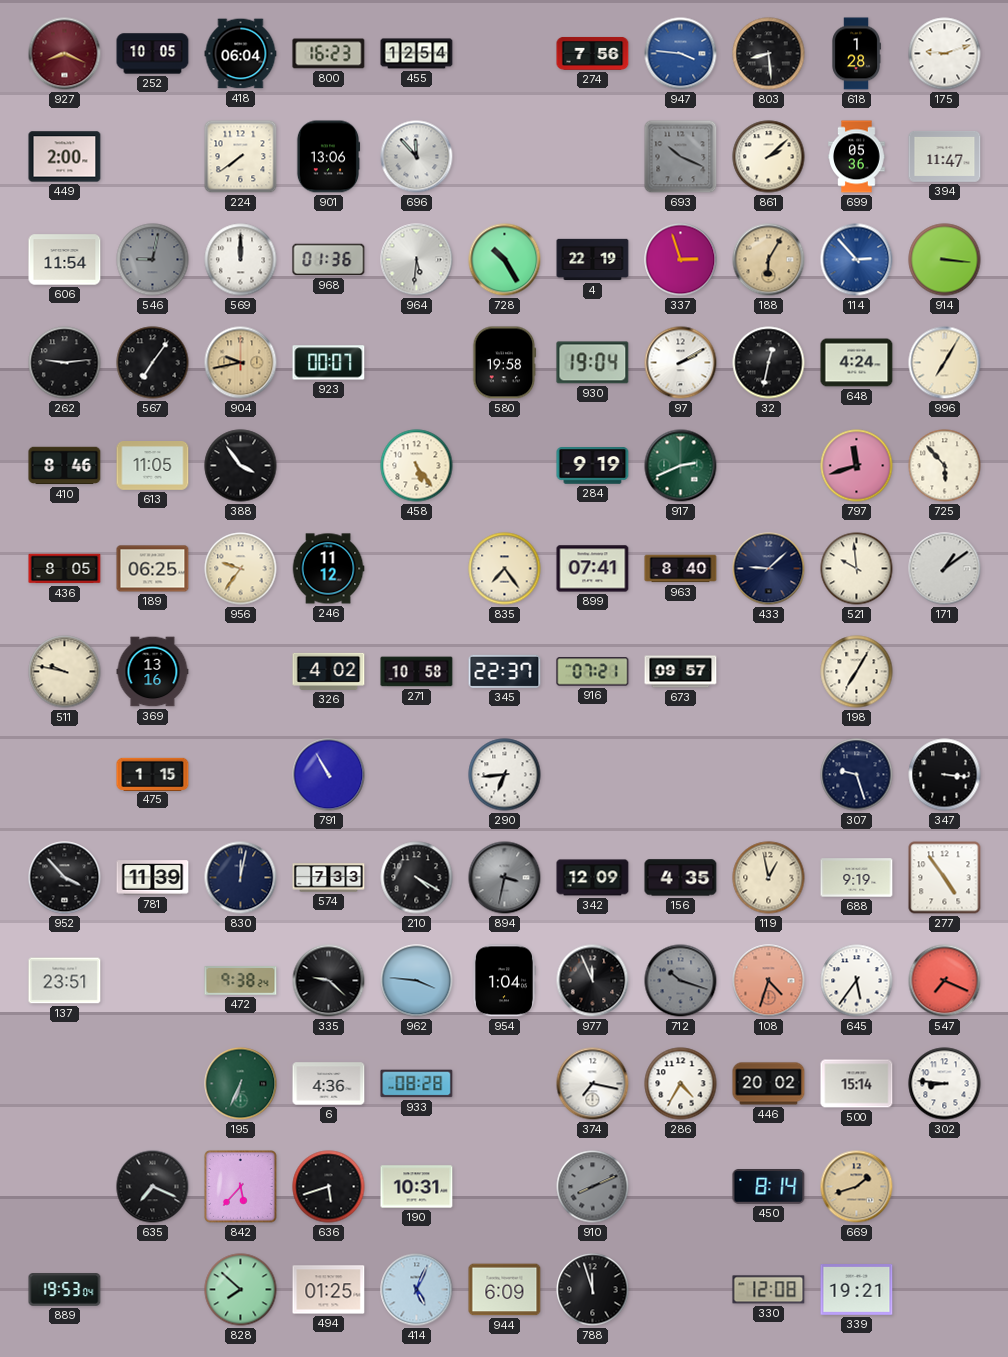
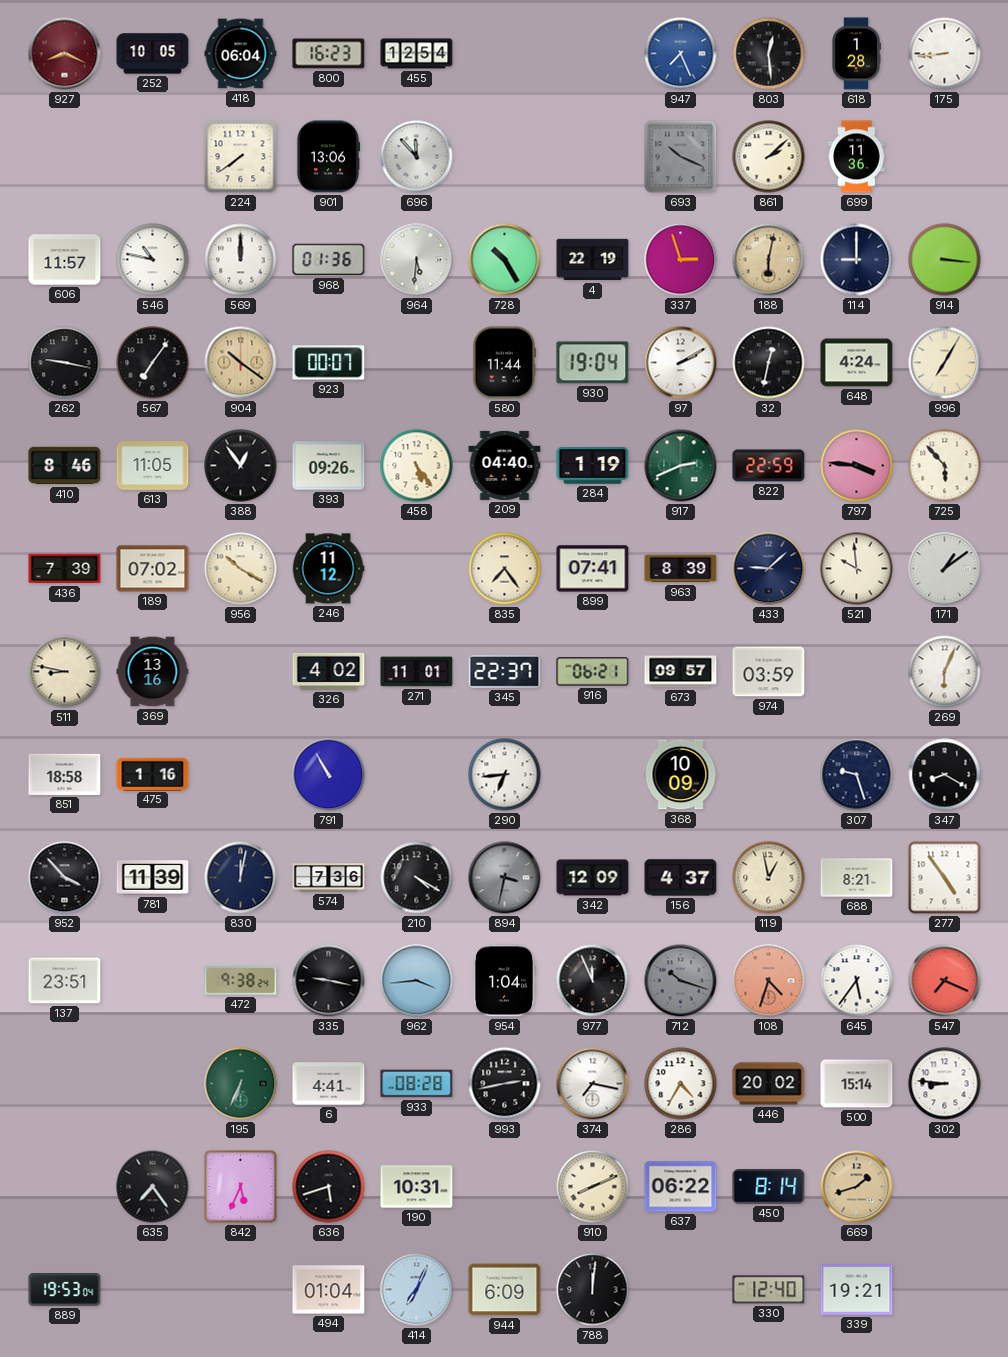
274: 7:56 -> none (593, 53)
947: 3:46 -> 7:26 (681, 54)
803: 8:29 -> 12:29 (769, 54)
175: 9:12 -> 8:44 (945, 54)
449: 2:00 -> none (65, 157)
699: 05:36 -> 11:36 (857, 157)
394: 11:47 -> none (945, 156)
606: 11:54 -> 11:57 (65, 260)
546: 9:02 -> 10:47 (153, 260)
546 dial: grey -> white (153, 260)
188: 6:05 -> 6:02 (769, 260)
114: 2:53 -> 9:00 (857, 260)
114 dial: blue -> navy (857, 260)
262: 9:14 -> 9:17 (65, 363)
904: 9:43 -> 10:21 (241, 363)
580: 19:58 -> 11:44 (504, 363)
388: 3:54 -> 12:54 (241, 466)
393: none -> 09:26 (329, 466)
209: none -> 04:40 (505, 465)
284: 9:19 -> 1:19 (593, 466)
822: none -> 22:59 (769, 466)
797: 11:42 -> 3:46 (857, 466)
436: 8:05 -> 7:39 (65, 569)
189: 06:25 -> 07:02 (153, 569)
956: 9:36 -> 10:20 (241, 569)
963: 8:40 -> 8:39 (681, 569)
511: 9:47 -> 8:47 (65, 672)
271: 10:58 -> 11:01 (417, 672)
916: 07:21 -> 06:21 (593, 672)
974: none -> 03:59 (769, 672)
198: 7:05 -> none (857, 672)
269: none -> 6:04 (945, 672)
851: none -> 18:58 (65, 774)
475: 1:15 -> 1:16 (153, 774)
368: none -> 10:09 (681, 775)
347: 3:16 -> 8:20 (945, 775)
574: 7:33 -> 7:36 (329, 878)
156: 4:35 -> 4:37 (681, 878)
688: 9:19 -> 8:21 (857, 878)
335: 9:22 -> 9:17 (329, 981)
962: 3:46 -> 3:44 (417, 981)
6: 4:36 -> 4:41 (329, 1084)
993: none -> 2:43 (505, 1084)
635: 7:19 -> 7:24 (153, 1187)
842: 5:37 -> 5:34 (241, 1187)
910 dial: grey -> cream (593, 1187)
637: none -> 06:22 (681, 1187)
828: 7:52 -> none (241, 1290)
494: 01:25 -> 01:04 (329, 1290)
414: 5:04 -> 7:04 (417, 1290)
788: 11:57 -> 12:01 (593, 1290)
330: 12:08 -> 12:40 (769, 1290)
